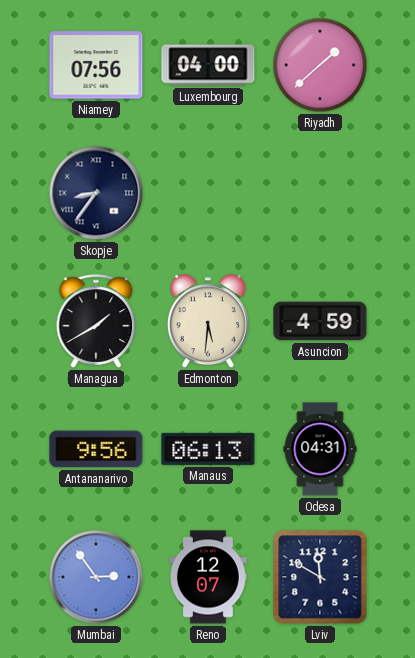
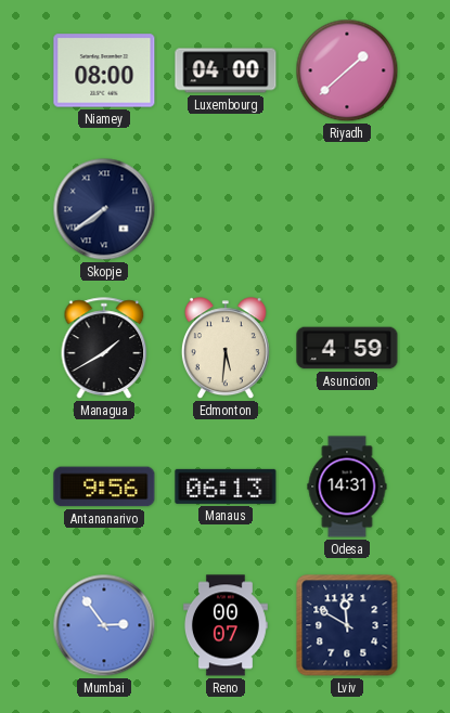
Niamey: 07:56 -> 08:00 (104, 70)
Skopje: 8:36 -> 7:39 (104, 209)
Odesa: 04:31 -> 14:31 (347, 487)
Reno: 12:07 -> 00:07 (226, 625)
